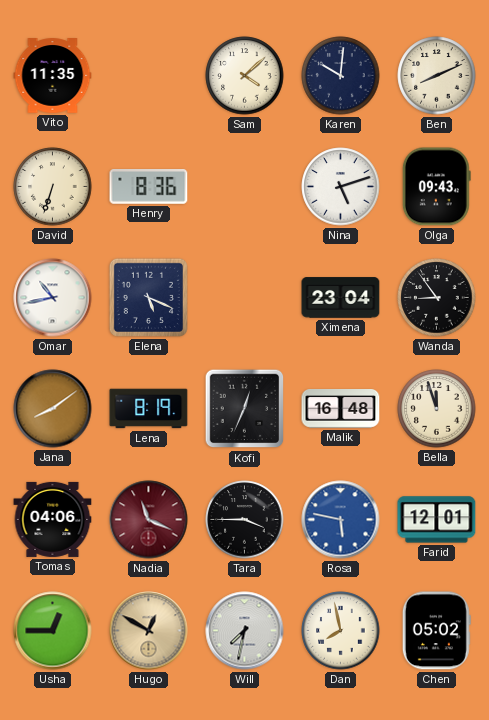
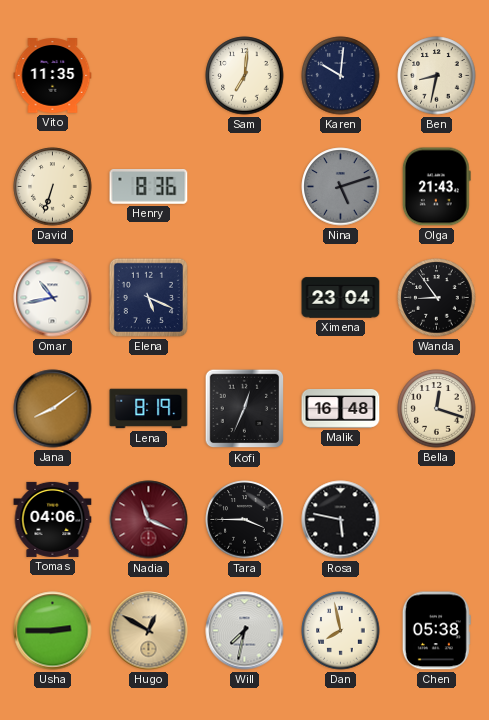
Sam: 4:08 -> 7:01 (245, 76)
Ben: 8:11 -> 8:32 (437, 76)
Nina dial: white -> grey (341, 187)
Olga: 09:43 -> 21:43 (436, 187)
Bella: 11:57 -> 12:18 (437, 409)
Rosa dial: blue -> black (341, 520)
Farid: 12:01 -> none (437, 520)
Usha: 12:45 -> 2:45 (53, 631)
Chen: 05:02 -> 05:38 (436, 631)
